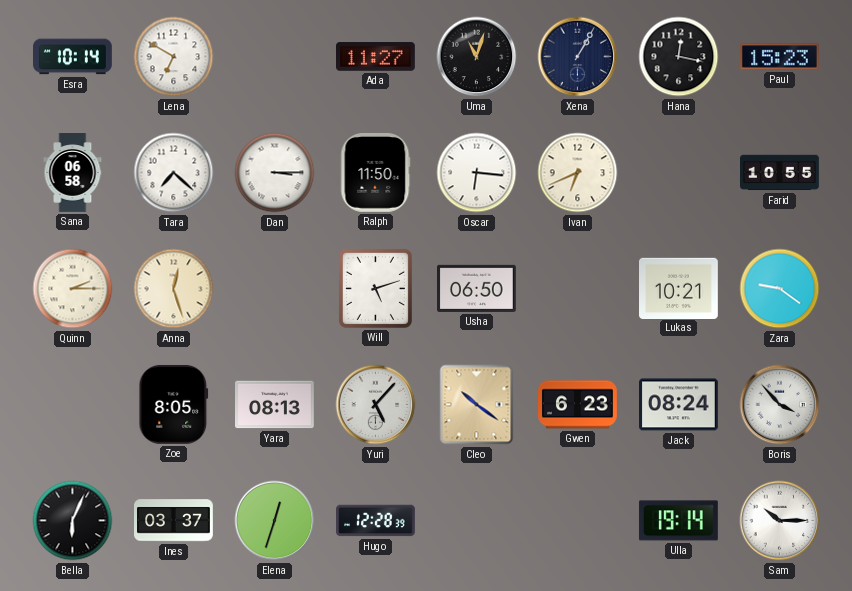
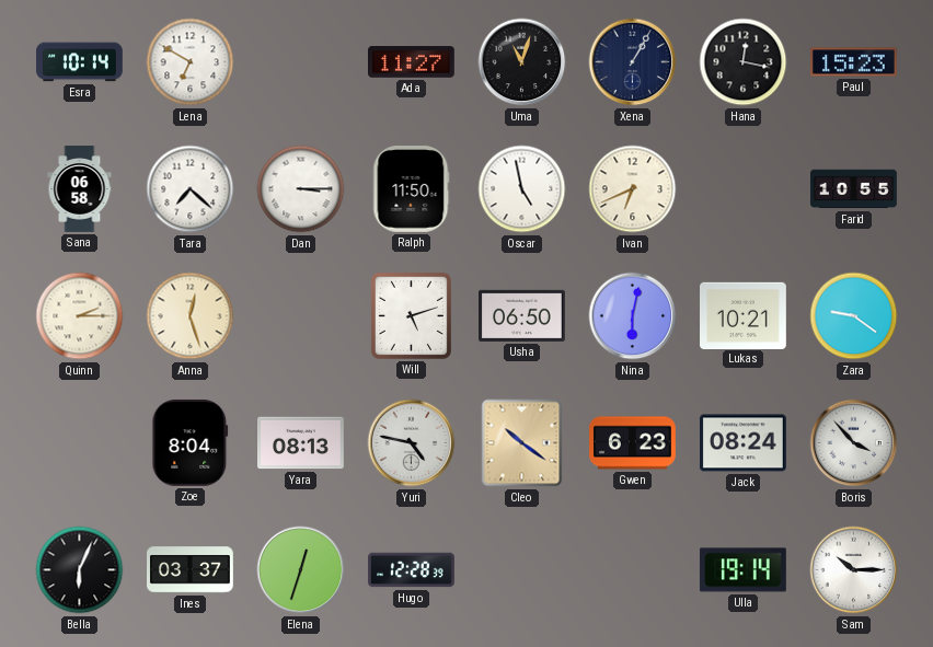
Oscar: 6:16 -> 4:58 (522, 189)
Nina: none -> 6:02 (633, 316)
Zoe: 8:05 -> 8:04 (191, 442)
Yuri: 5:07 -> 4:47 (412, 443)
